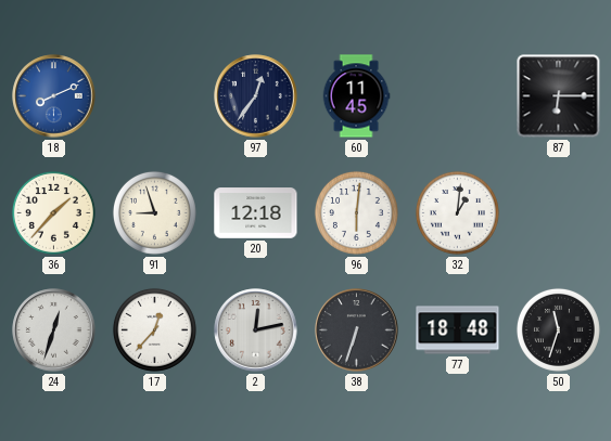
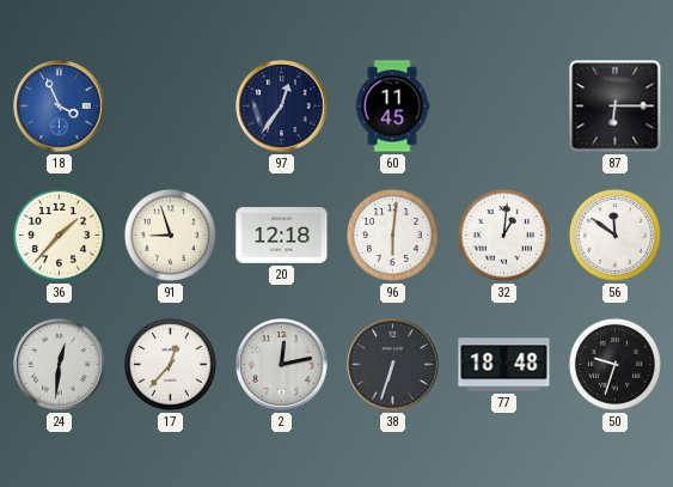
18: 8:11 -> 3:56 (60, 106)
56: none -> 11:51 (614, 235)
24: 12:33 -> 12:31 (60, 365)
50: 11:33 -> 9:33 (614, 364)
